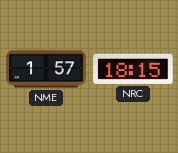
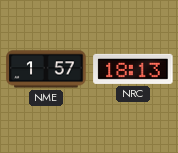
NRC: 18:15 -> 18:13 (133, 69)
